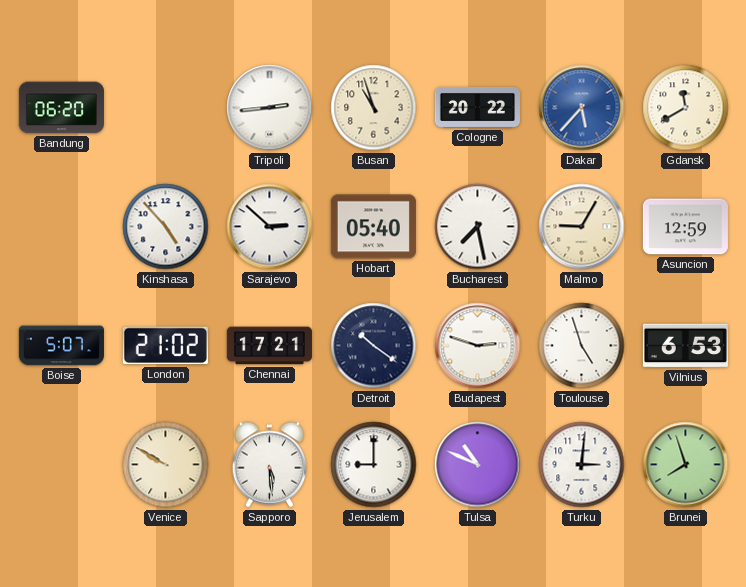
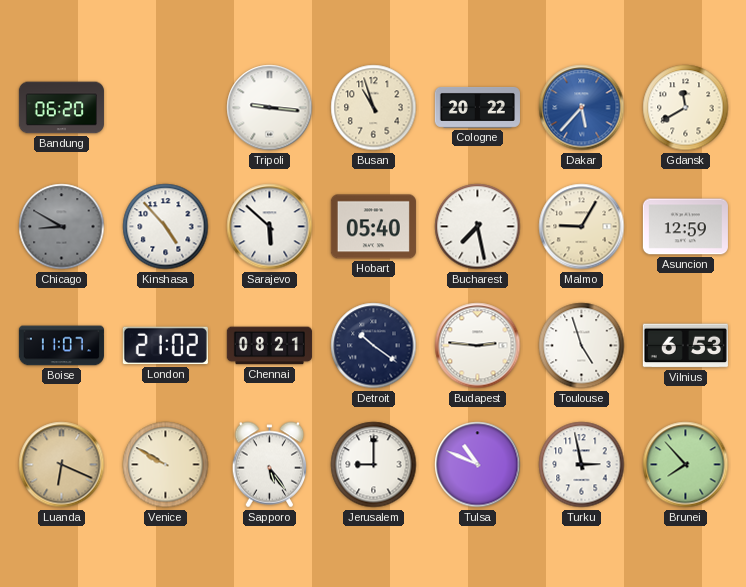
Tripoli: 2:44 -> 9:16 (270, 108)
Chicago: none -> 8:50 (62, 227)
Sarajevo: 2:52 -> 5:52 (270, 227)
Boise: 5:07 -> 11:07 (61, 346)
Chennai: 17:21 -> 08:21 (269, 346)
Budapest: 2:48 -> 2:46 (478, 346)
Luanda: none -> 6:19 (62, 465)
Sapporo: 5:29 -> 5:24 (270, 465)
Turku: 3:01 -> 2:58 (582, 465)
Brunei: 7:57 -> 7:53 (686, 465)
